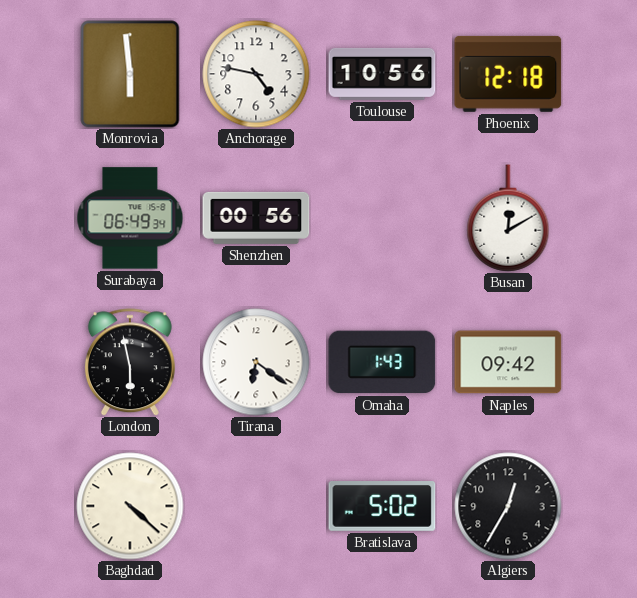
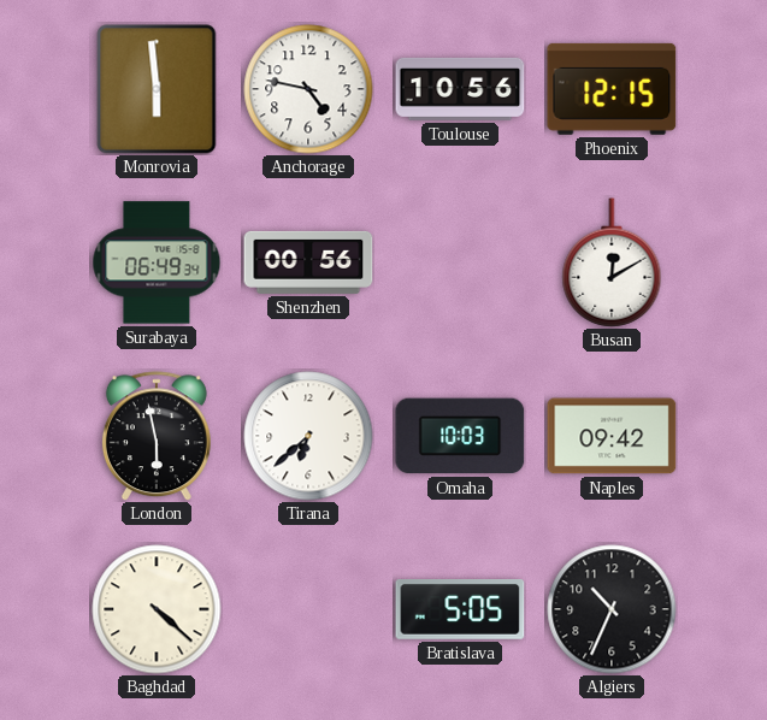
Phoenix: 12:18 -> 12:15 (612, 89)
Tirana: 6:21 -> 6:38 (308, 436)
Omaha: 1:43 -> 10:03 (460, 436)
Bratislava: 5:02 -> 5:05 (460, 610)
Algiers: 12:35 -> 10:34 (612, 609)
